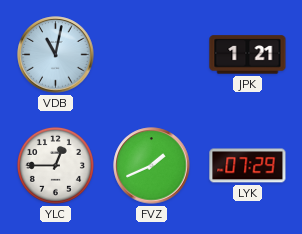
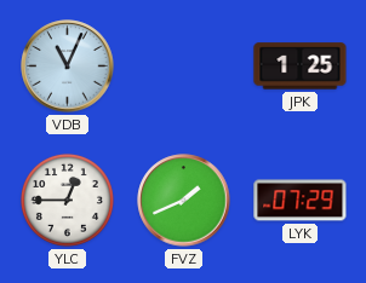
VDB: 11:02 -> 11:04 (68, 67)
JPK: 1:21 -> 1:25 (301, 67)
